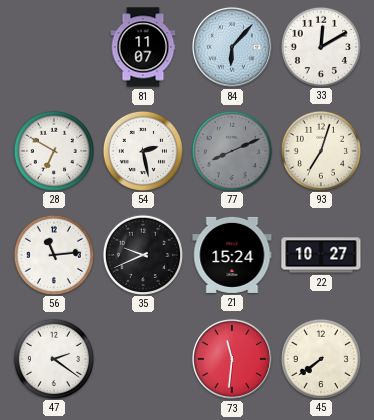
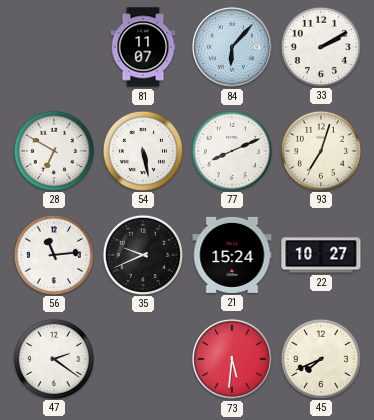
33: 12:10 -> 2:10 (320, 46)
54: 2:28 -> 5:28 (142, 150)
77 dial: grey -> white (231, 150)
73: 11:31 -> 5:31 (232, 359)
45: 7:39 -> 7:41 (320, 358)
